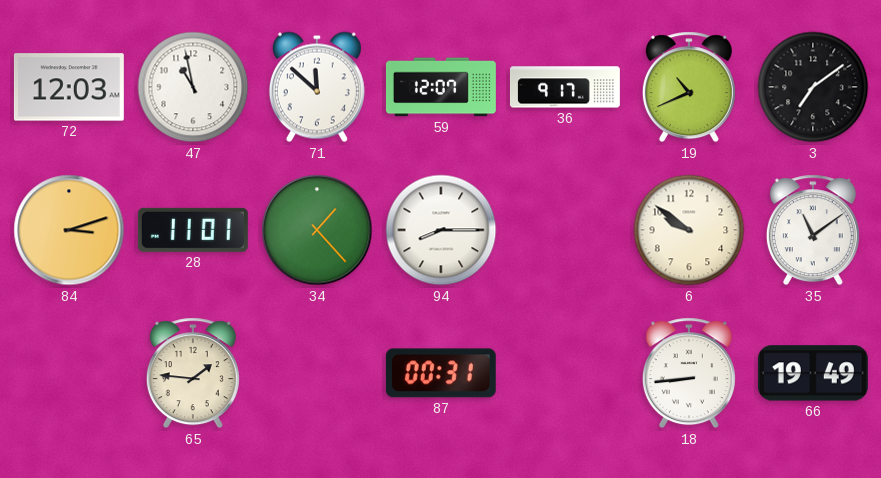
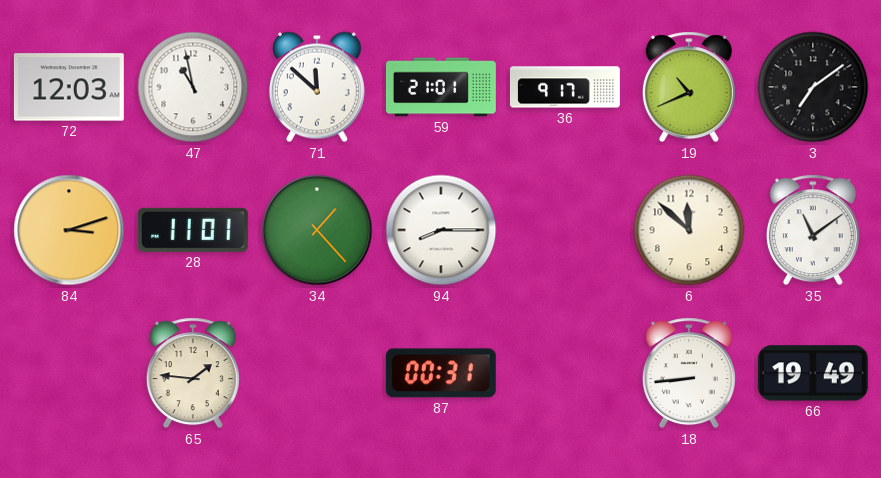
59: 12:07 -> 21:01 (441, 87)
6: 9:51 -> 11:52 (689, 230)
